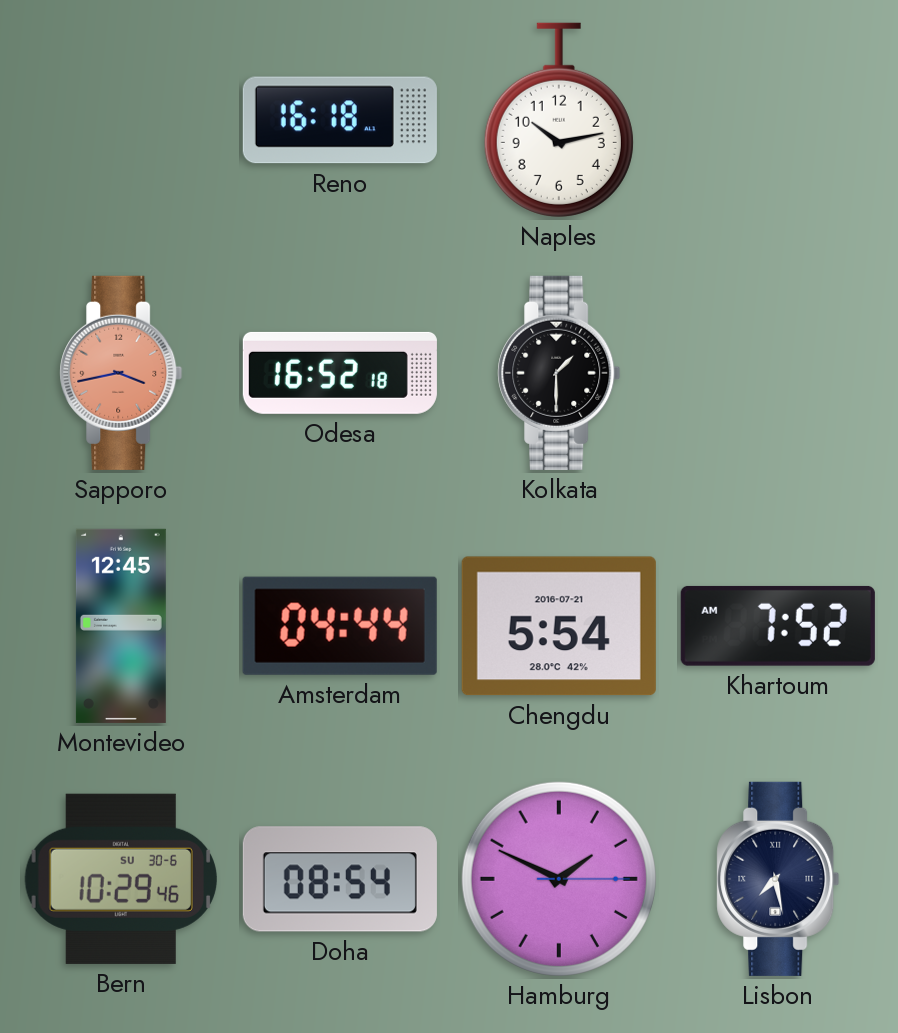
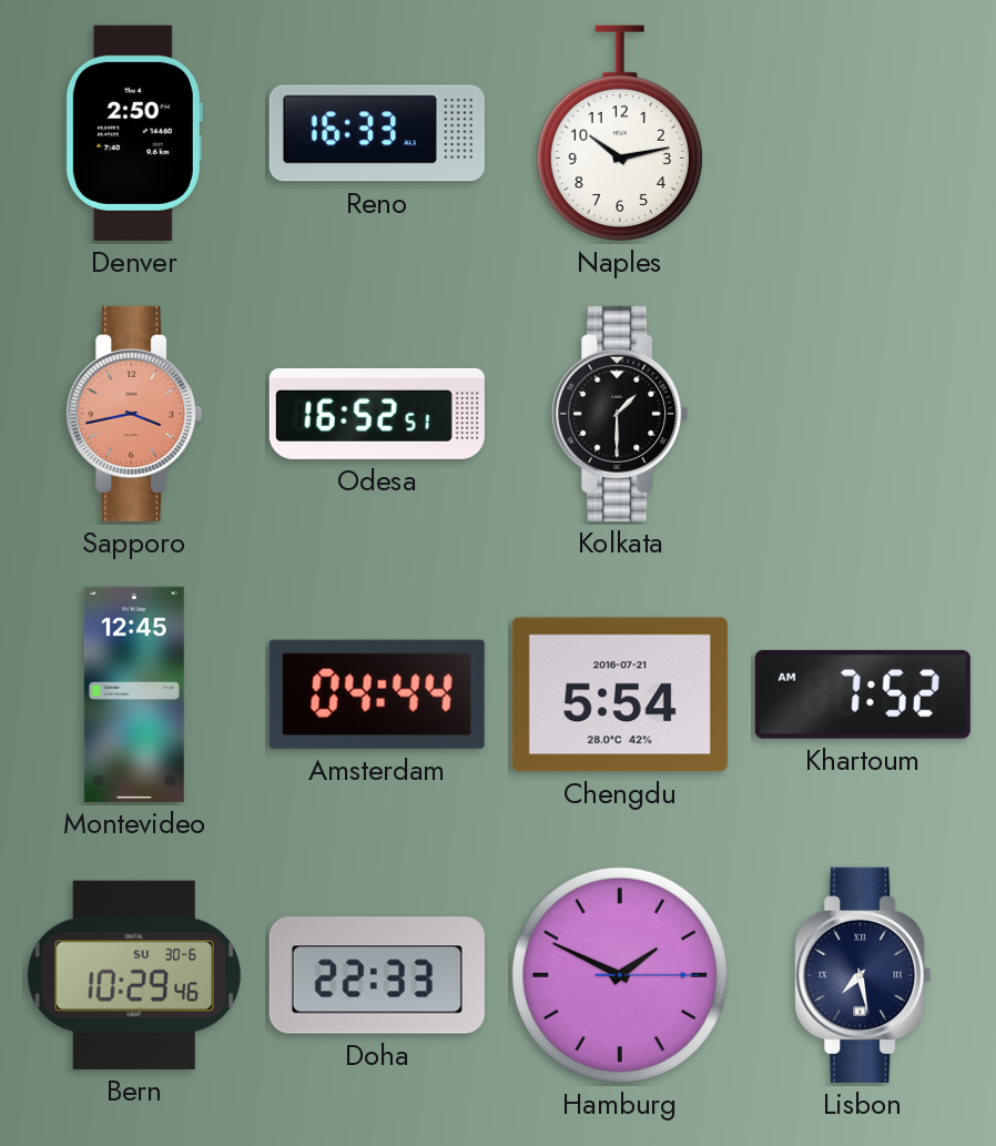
Denver: none -> 2:50 (134, 133)
Reno: 16:18 -> 16:33 (377, 133)
Odesa: 16:52:18 -> 16:52:51 (377, 414)
Doha: 08:54 -> 22:33 (377, 975)
